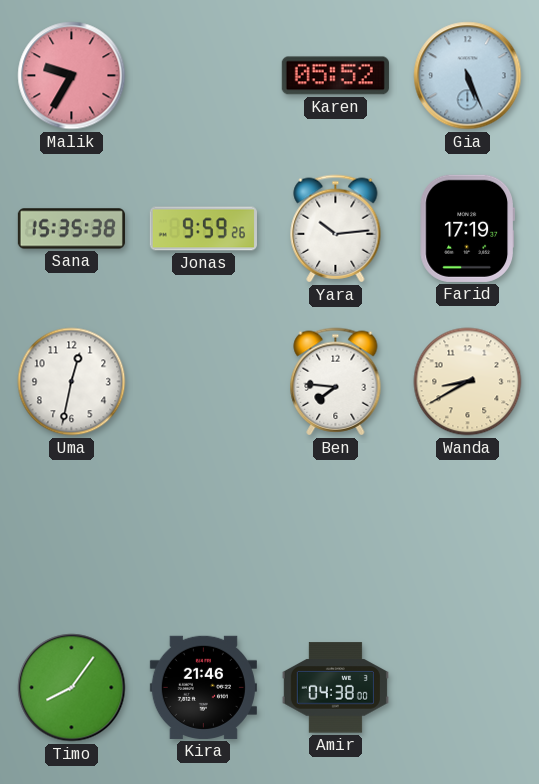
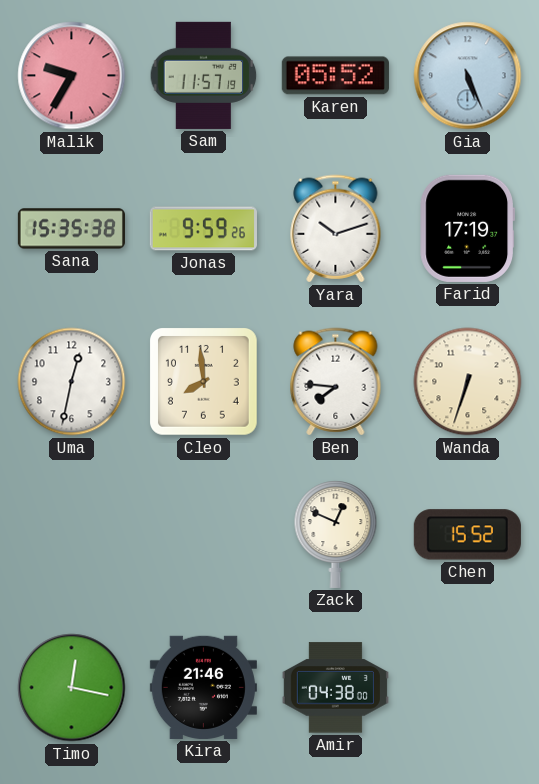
Sam: none -> 11:57 (204, 75)
Yara: 10:14 -> 10:12 (336, 229)
Cleo: none -> 7:59 (204, 382)
Wanda: 8:40 -> 6:33 (468, 382)
Zack: none -> 12:49 (336, 534)
Chen: none -> 15:52 (467, 535)
Timo: 8:06 -> 12:17 (72, 688)
